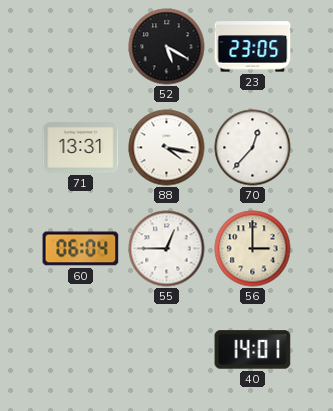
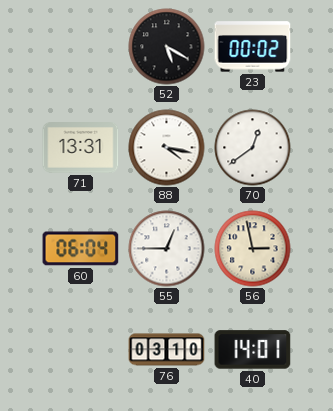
23: 23:05 -> 00:02 (253, 47)
70: 12:37 -> 12:39 (253, 148)
56: 3:00 -> 2:58 (253, 249)
76: none -> 03:10 (167, 350)
